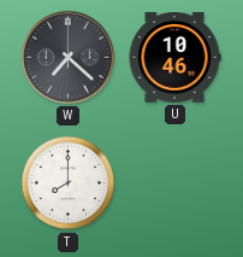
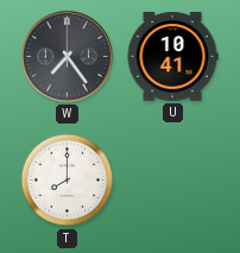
W: 7:22 -> 7:24 (67, 56)
U: 10:46 -> 10:41 (172, 57)
